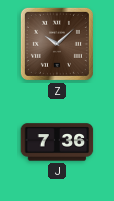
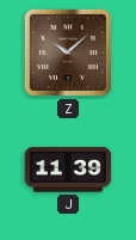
J: 7:36 -> 11:39 (68, 170)
